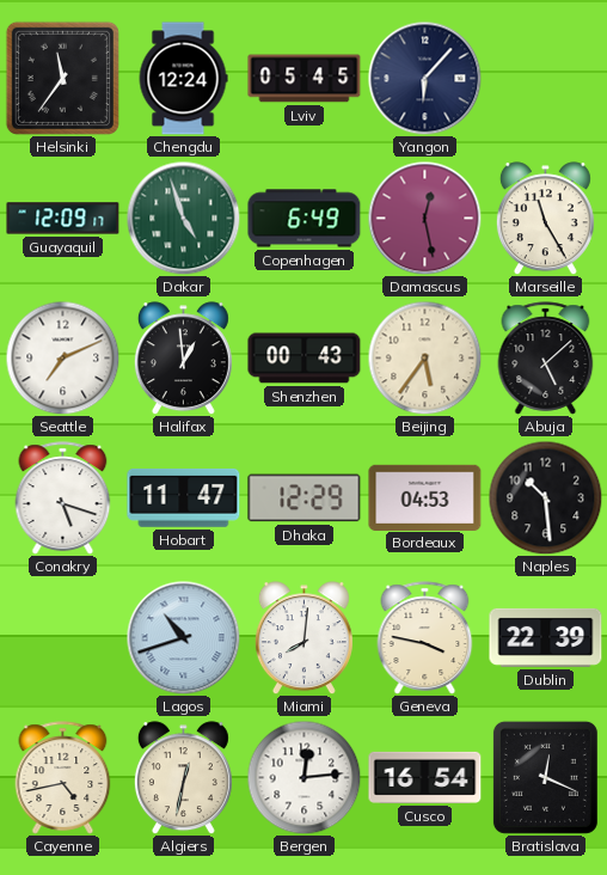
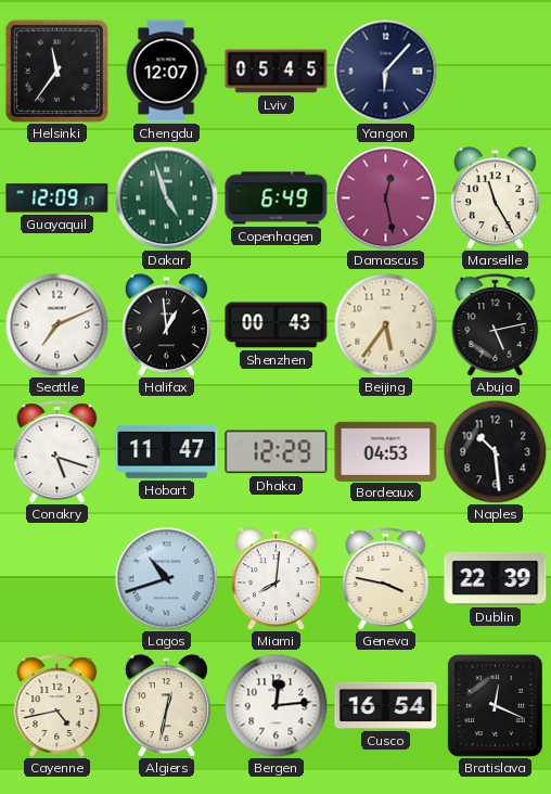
Chengdu: 12:24 -> 12:07 (166, 72)
Abuja: 5:08 -> 5:13 (496, 325)
